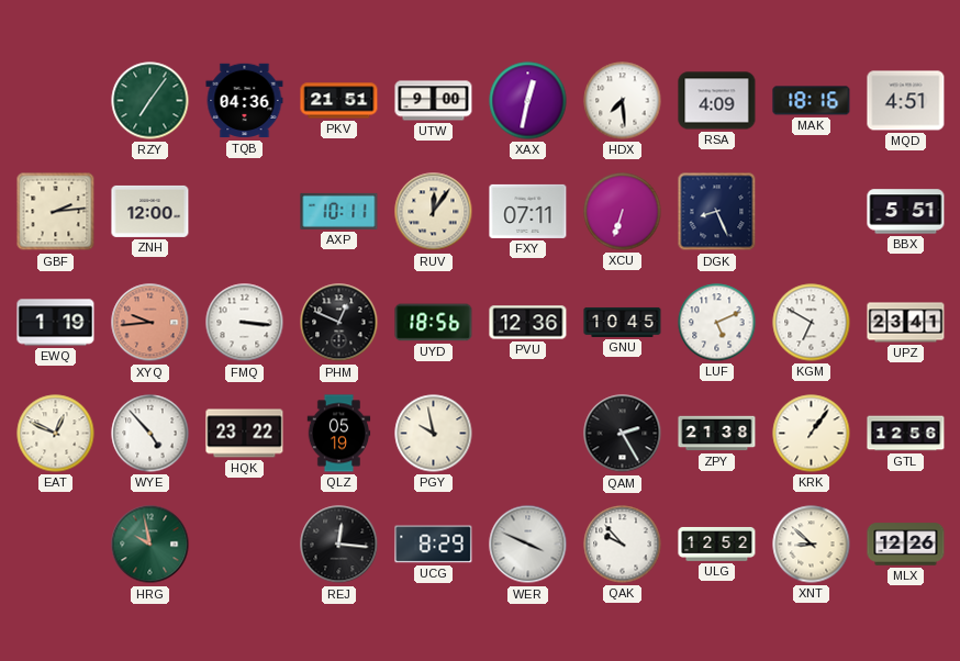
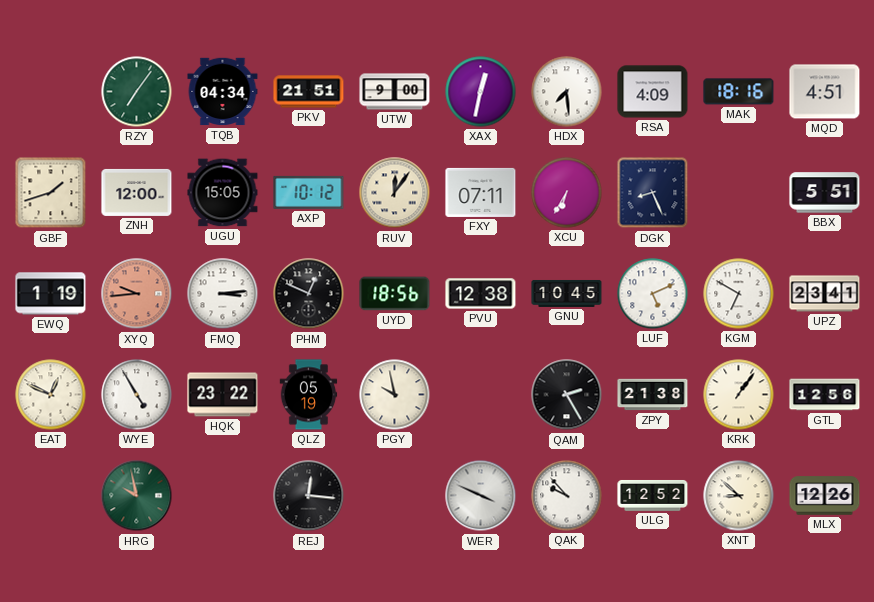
TQB: 04:36 -> 04:34 (223, 92)
GBF: 2:14 -> 1:42 (51, 193)
UGU: none -> 15:05 (223, 193)
AXP: 10:11 -> 10:12 (309, 192)
XCU: 6:33 -> 6:35 (567, 193)
FMQ: 3:16 -> 3:14 (223, 294)
PVU: 12:36 -> 12:38 (481, 294)
WYE: 4:53 -> 4:55 (137, 395)
UCG: 8:29 -> none (434, 545)
